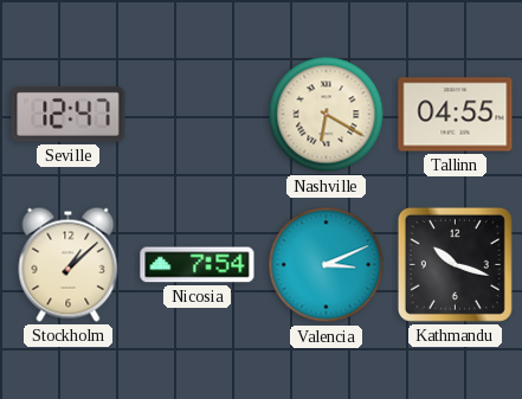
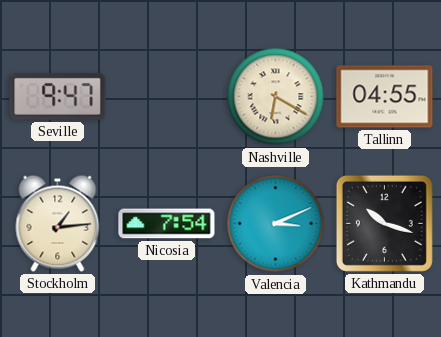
Seville: 12:47 -> 9:47 (58, 96)
Stockholm: 1:08 -> 1:14 (58, 223)
